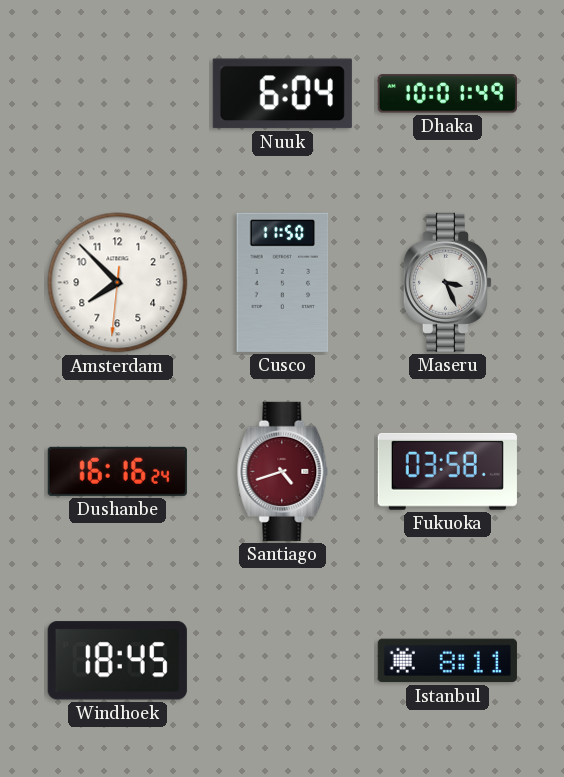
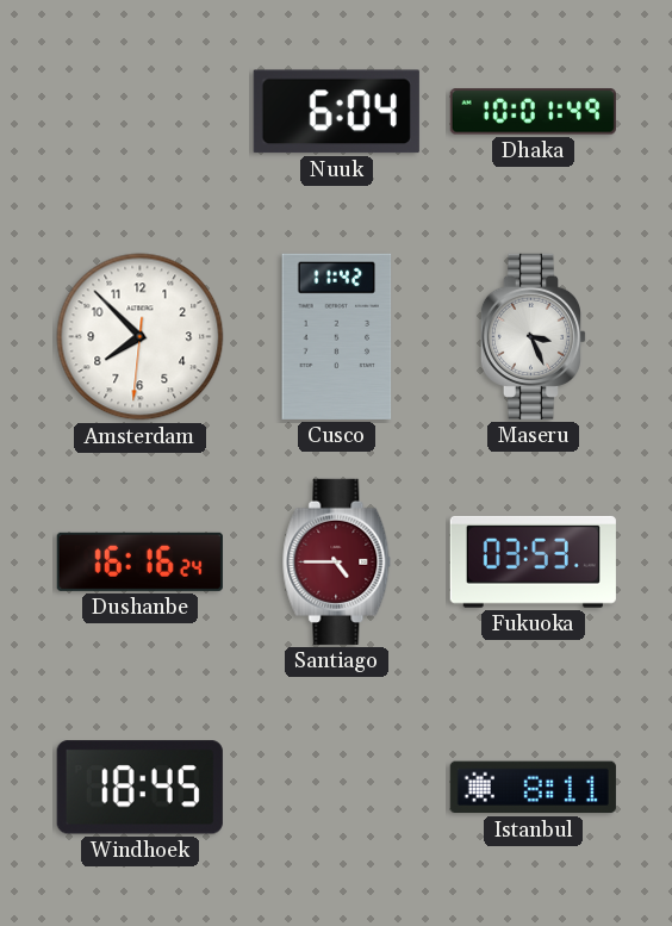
Cusco: 11:50 -> 11:42 (337, 336)
Santiago: 4:42 -> 4:45 (337, 561)
Fukuoka: 03:58 -> 03:53 (533, 561)
